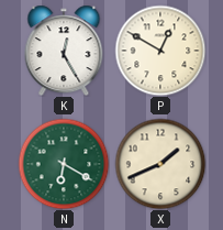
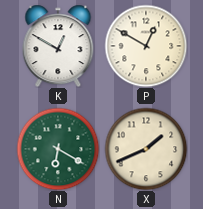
K: 12:25 -> 12:50 (58, 46)
